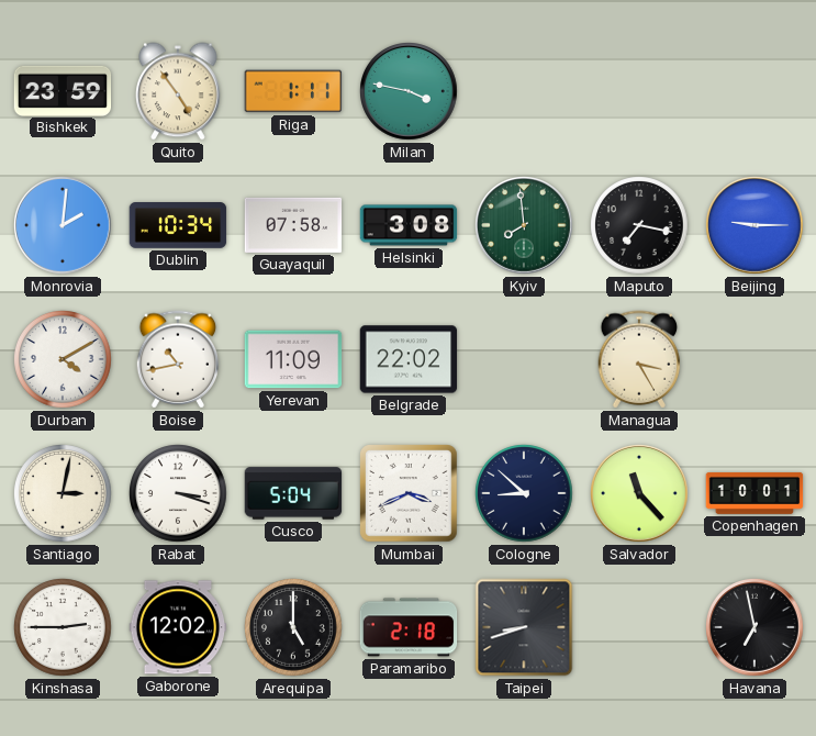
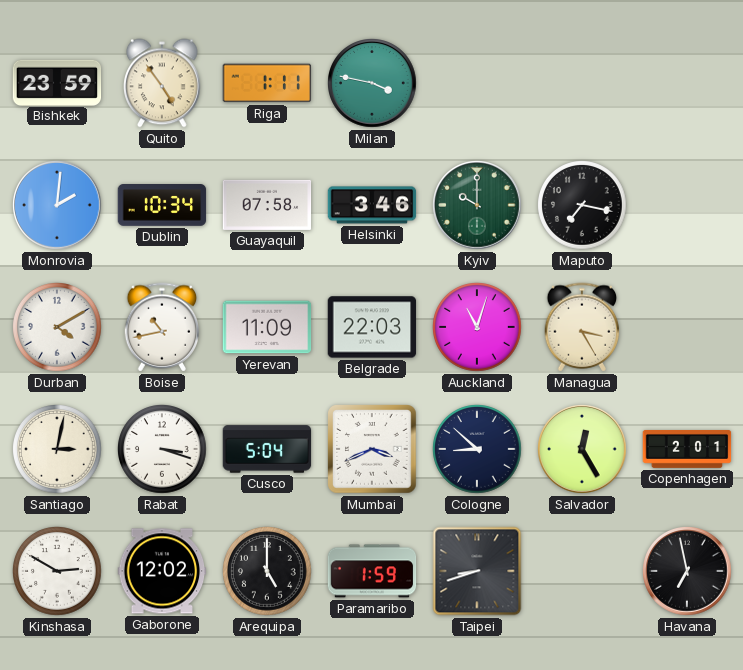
Helsinki: 3:08 -> 3:46 (372, 205)
Kyiv: 7:59 -> 10:00 (478, 206)
Beijing: 9:15 -> none (756, 226)
Belgrade: 22:02 -> 22:03 (372, 327)
Auckland: none -> 11:03 (478, 328)
Salvador: 11:23 -> 12:25 (583, 450)
Copenhagen: 10:01 -> 2:01 (687, 449)
Kinshasa: 2:45 -> 2:50 (58, 572)
Paramaribo: 2:18 -> 1:59 (372, 571)
